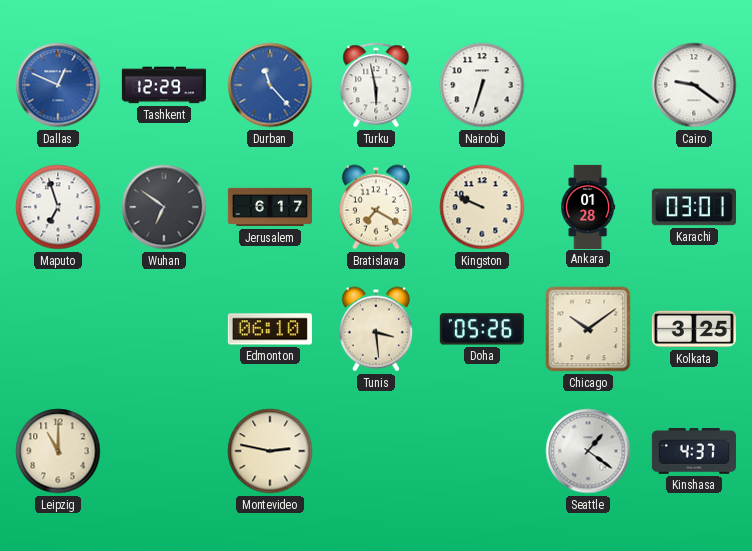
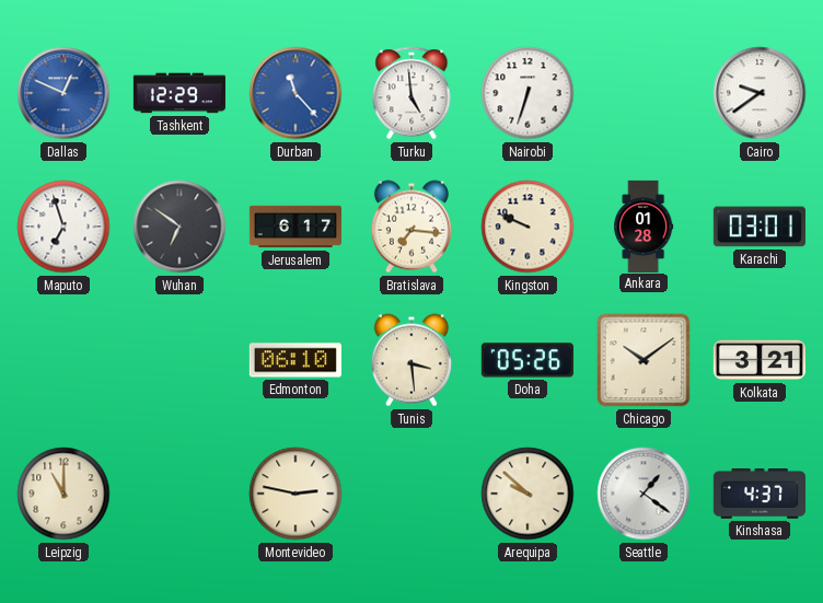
Turku: 5:58 -> 4:59 (411, 93)
Cairo: 9:21 -> 9:39 (760, 93)
Bratislava: 7:20 -> 7:16 (411, 227)
Kolkata: 3:25 -> 3:21 (760, 360)
Arequipa: none -> 9:52 (528, 494)
